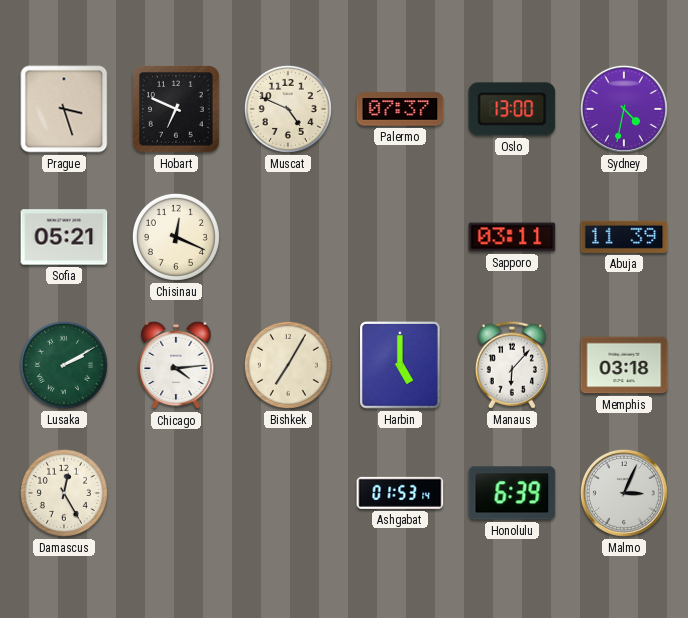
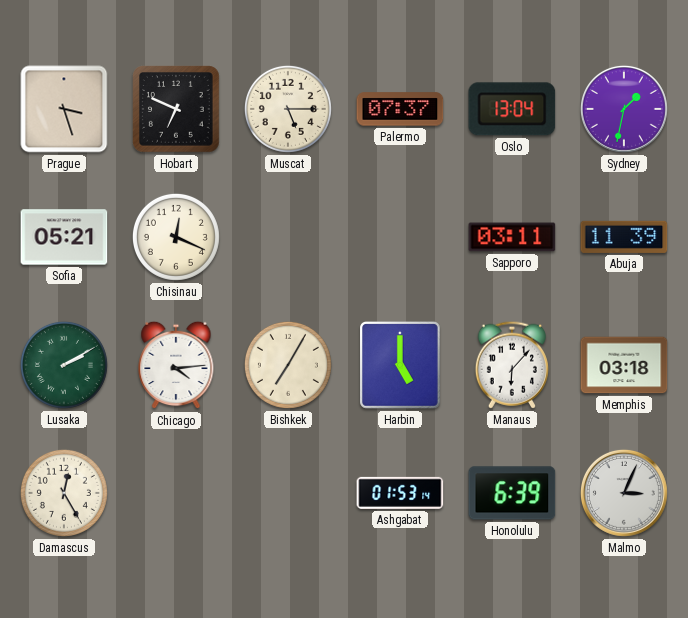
Muscat: 4:49 -> 5:15 (288, 109)
Oslo: 13:00 -> 13:04 (512, 109)
Sydney: 4:32 -> 1:32 (624, 109)
